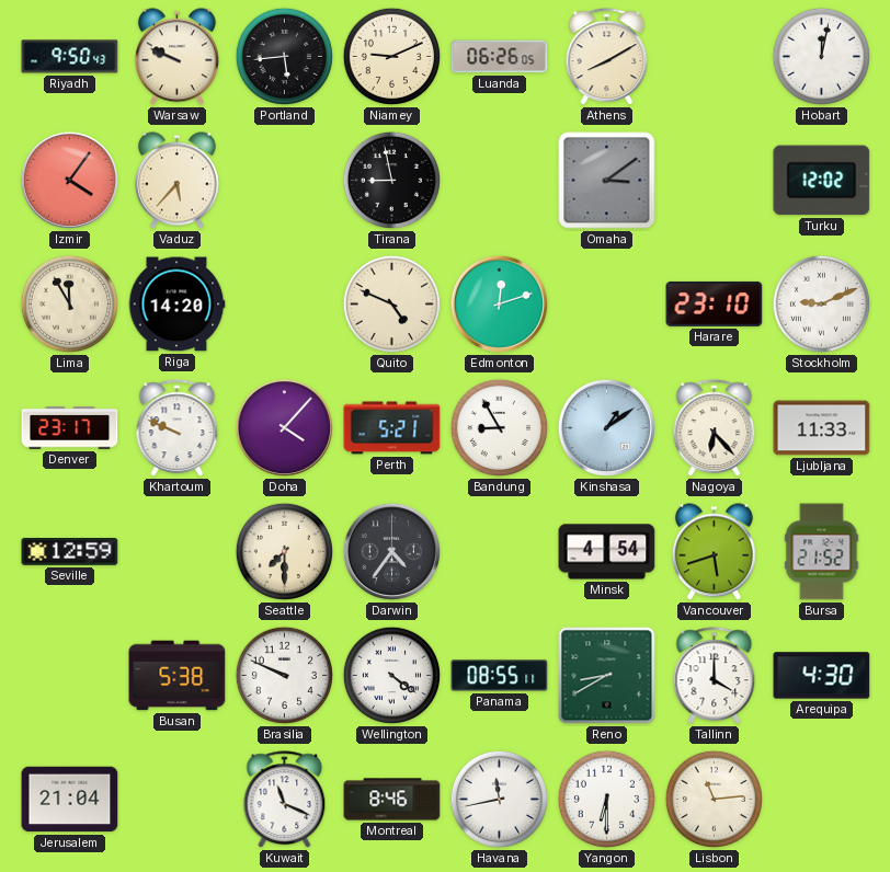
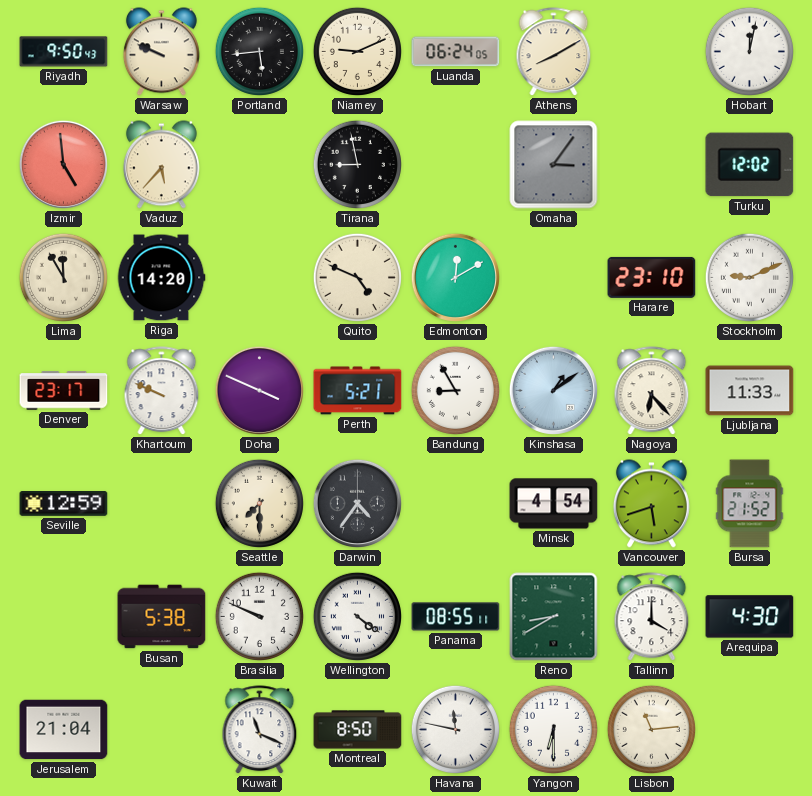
Luanda: 06:26 -> 06:24 (456, 52)
Izmir: 4:06 -> 4:59 (63, 164)
Omaha: 3:09 -> 3:06 (554, 165)
Edmonton: 12:12 -> 12:10 (455, 277)
Doha: 4:07 -> 3:49 (259, 390)
Montreal: 8:46 -> 8:50 (358, 730)
Havana: 11:43 -> 11:47 (455, 729)
